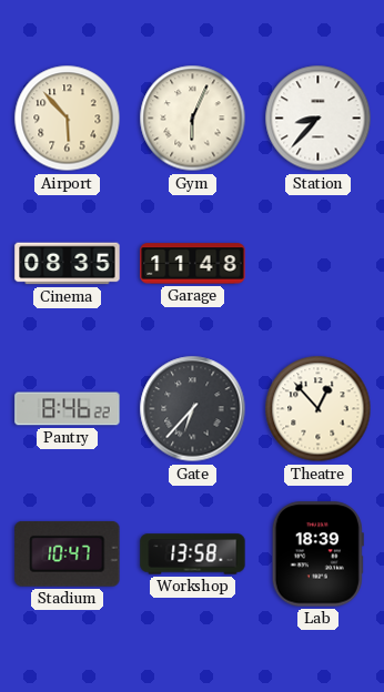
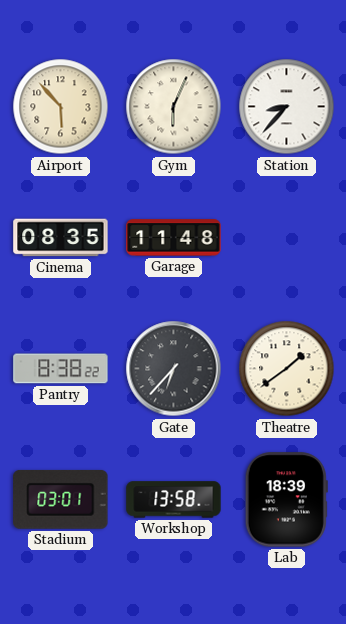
Pantry: 8:46 -> 8:38 (61, 369)
Theatre: 12:53 -> 1:39 (287, 369)
Stadium: 10:47 -> 03:01 (61, 499)
